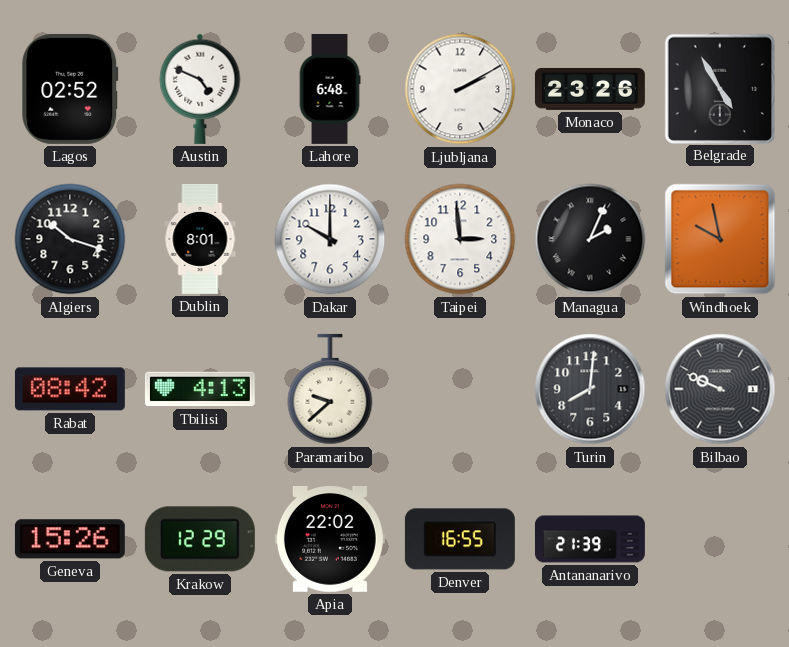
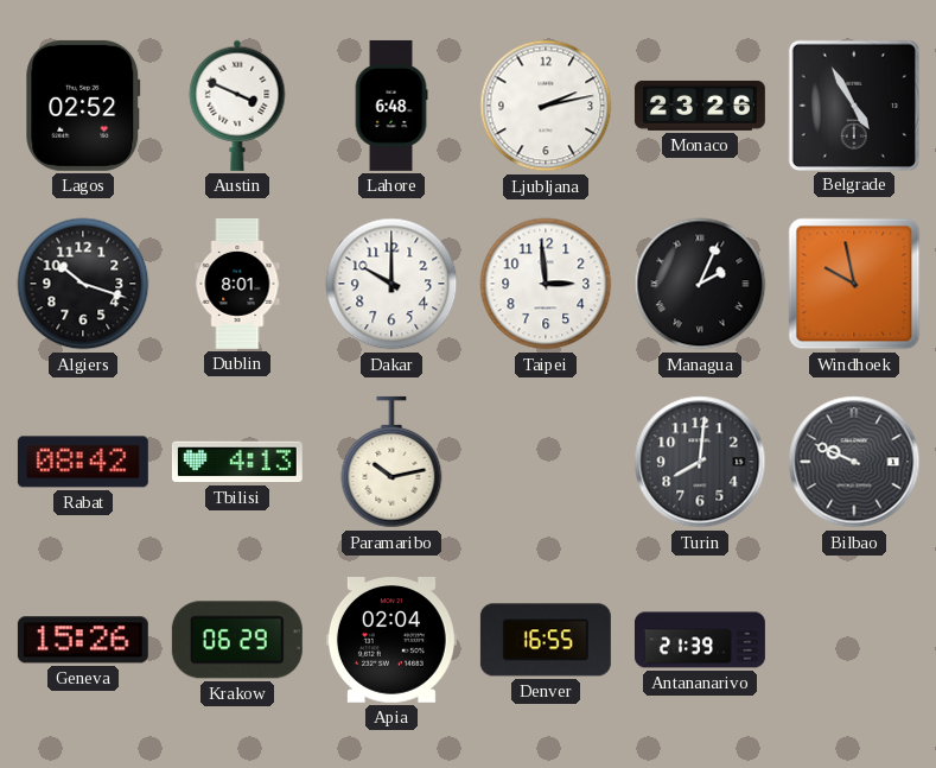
Austin: 4:49 -> 3:49 (237, 106)
Ljubljana: 2:10 -> 2:13 (546, 106)
Paramaribo: 9:38 -> 10:13 (391, 462)
Krakow: 12:29 -> 06:29 (237, 640)
Apia: 22:02 -> 02:04 (391, 641)
